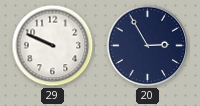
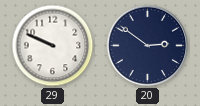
20: 2:55 -> 2:51 (148, 46)
